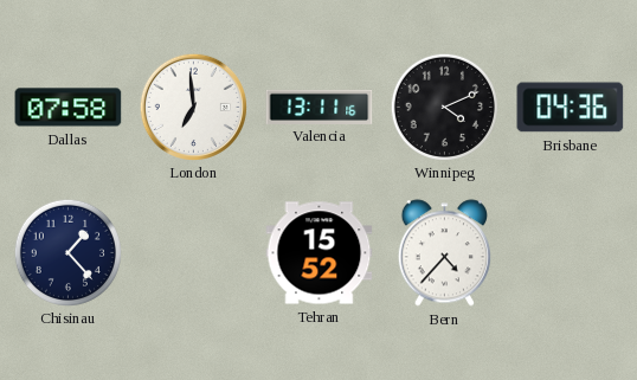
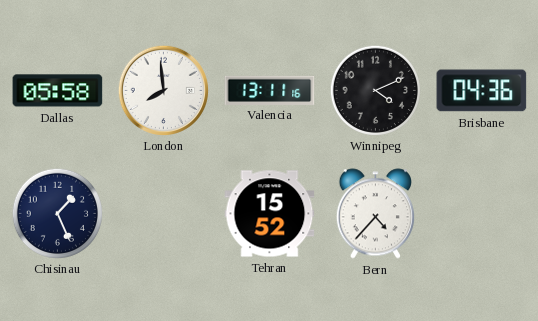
Dallas: 07:58 -> 05:58 (58, 91)
London: 6:59 -> 7:59 (163, 90)
Chisinau: 1:23 -> 1:26 (57, 213)
